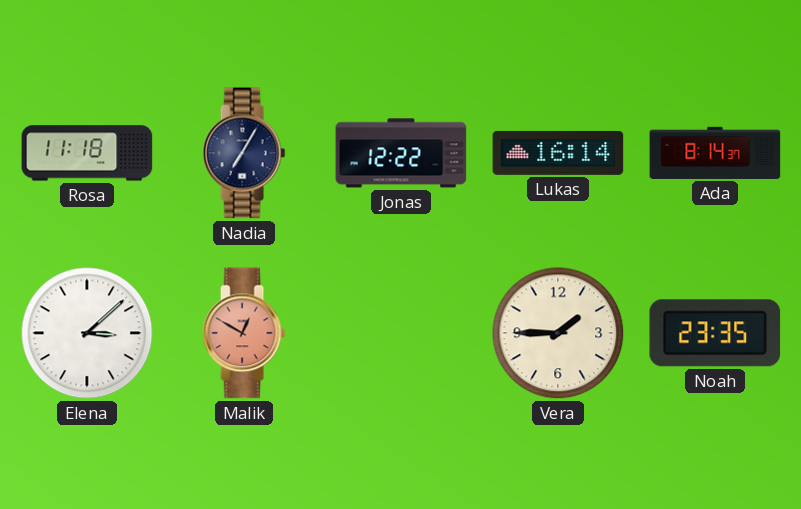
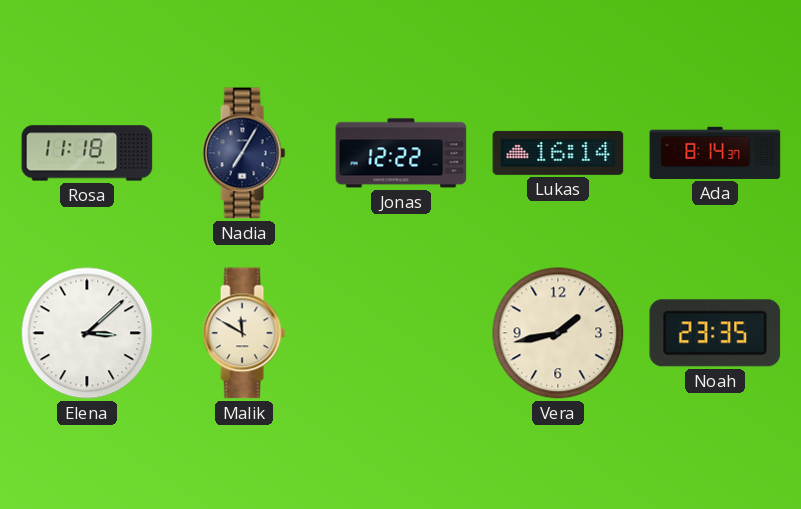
Malik: 12:50 -> 11:50 (244, 333)
Malik dial: salmon -> cream (244, 333)
Vera: 1:45 -> 1:43 (558, 333)
